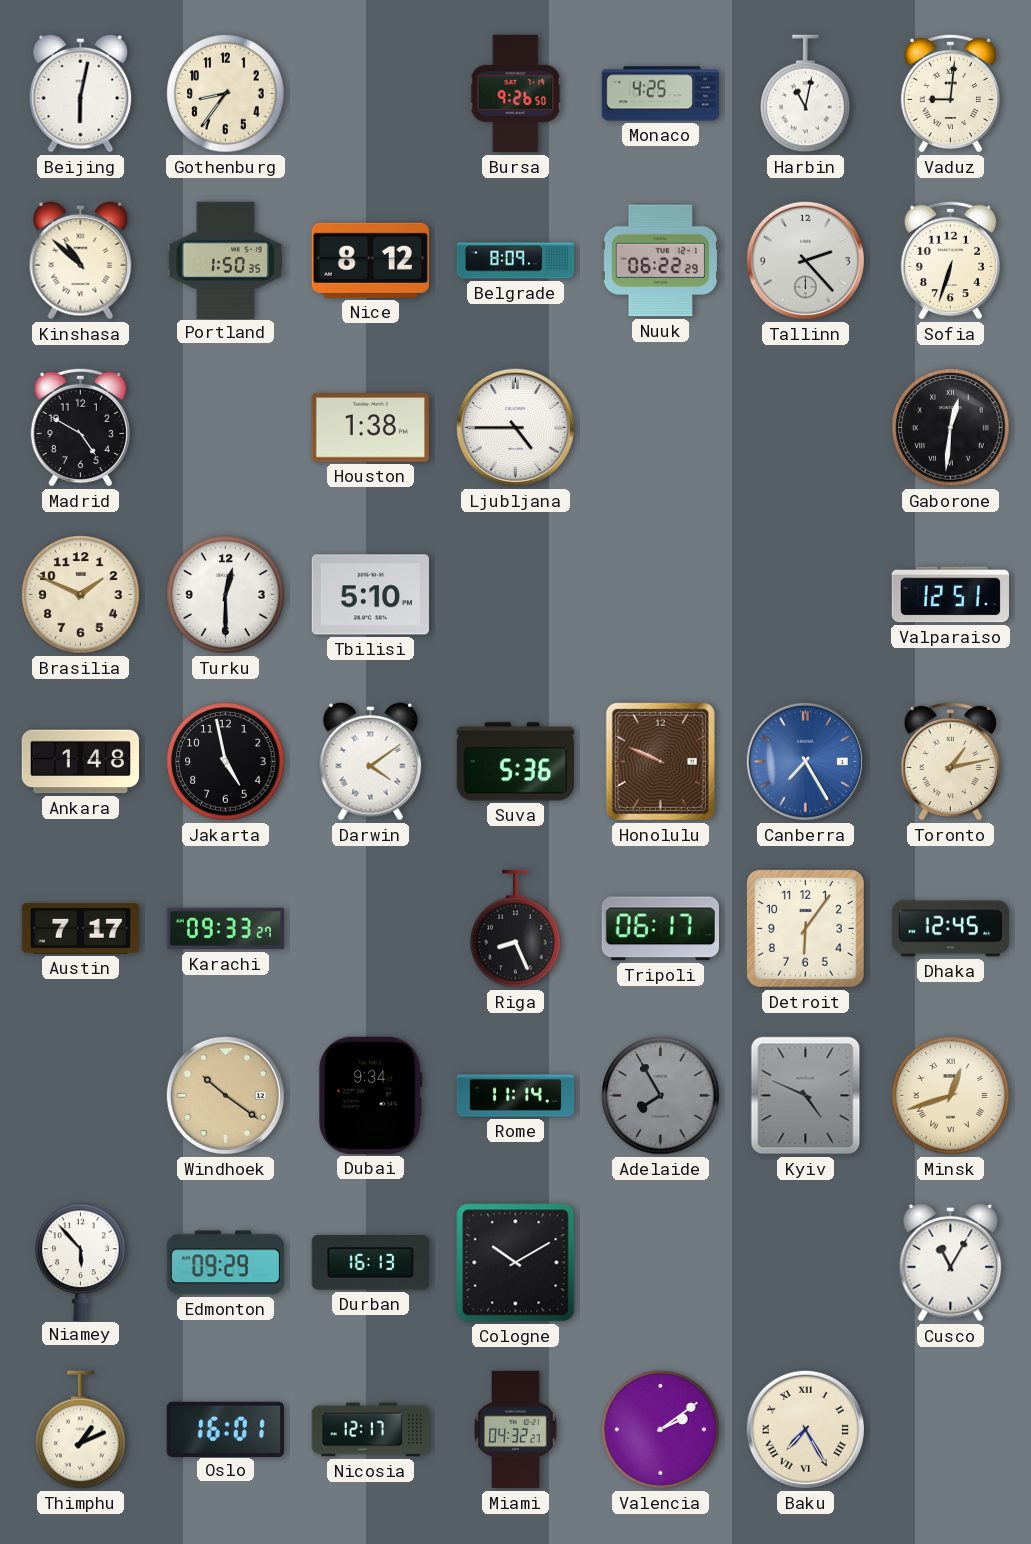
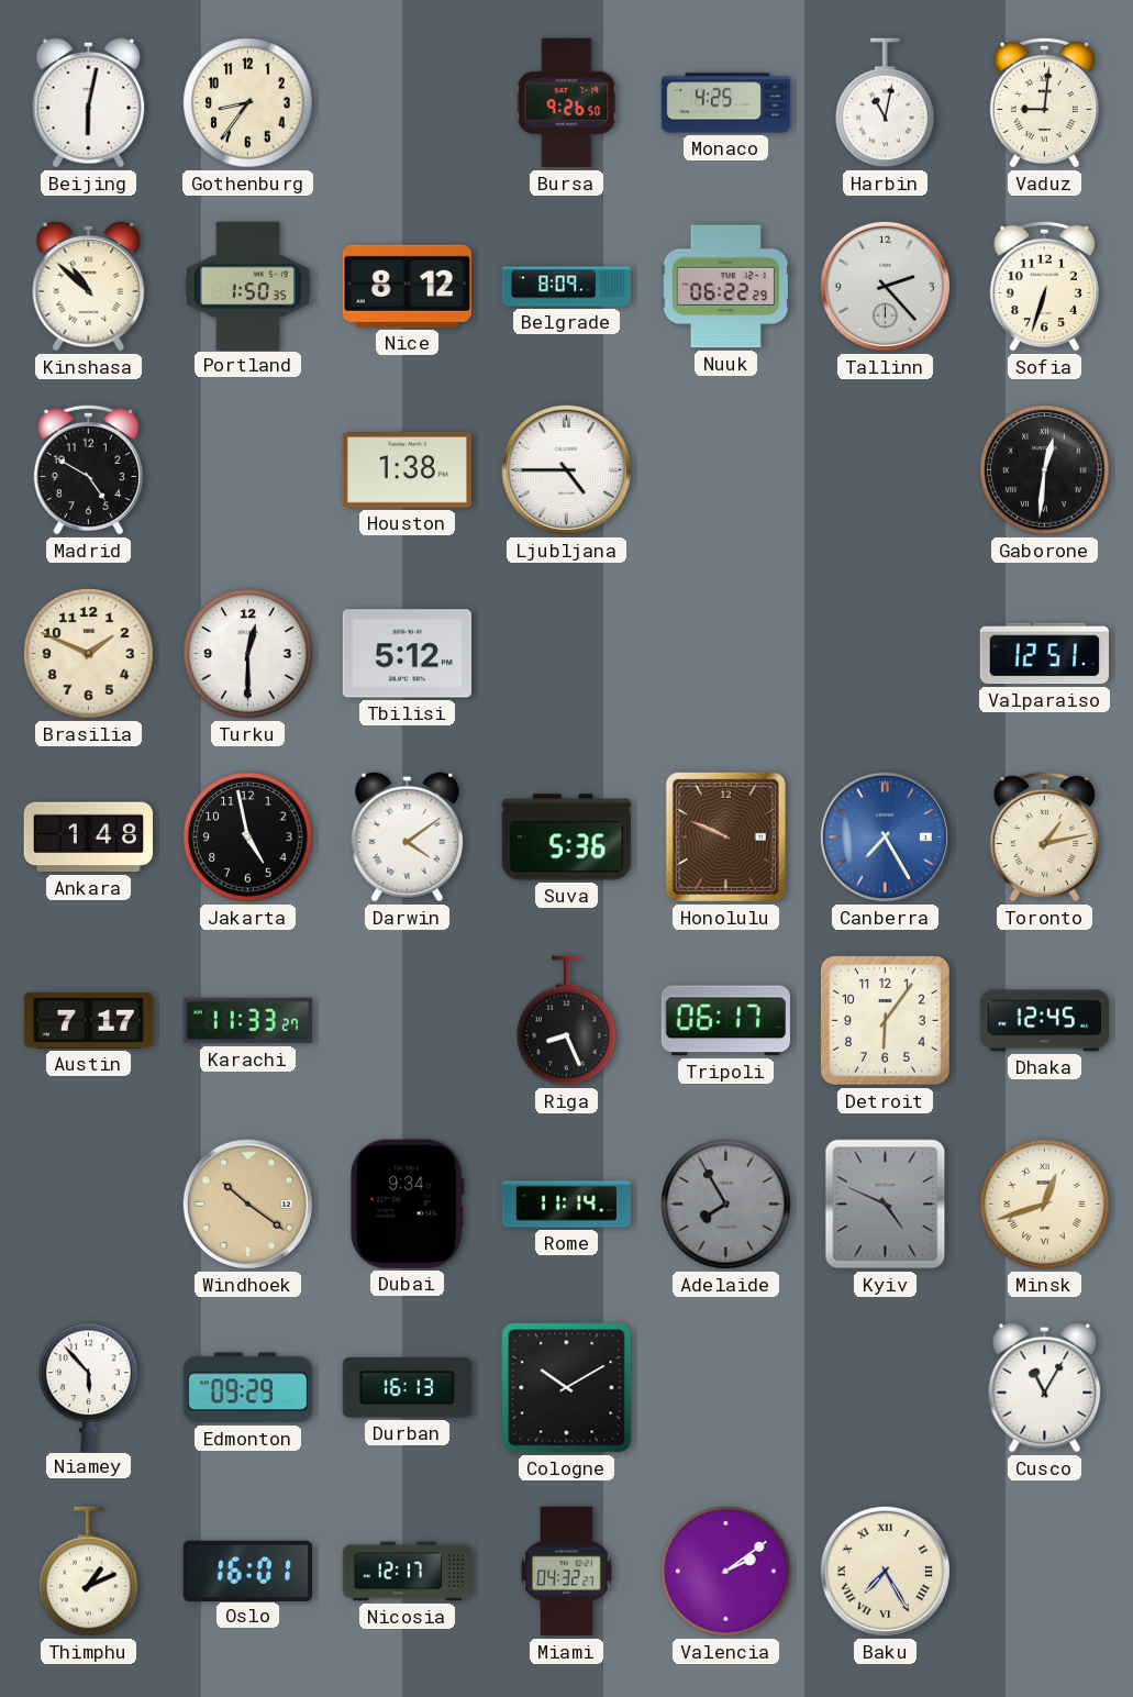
Tbilisi: 5:10 -> 5:12 (407, 654)
Karachi: 09:33 -> 11:33 (247, 1021)
